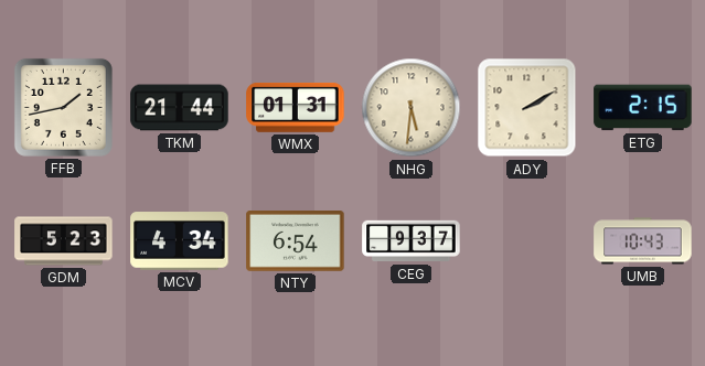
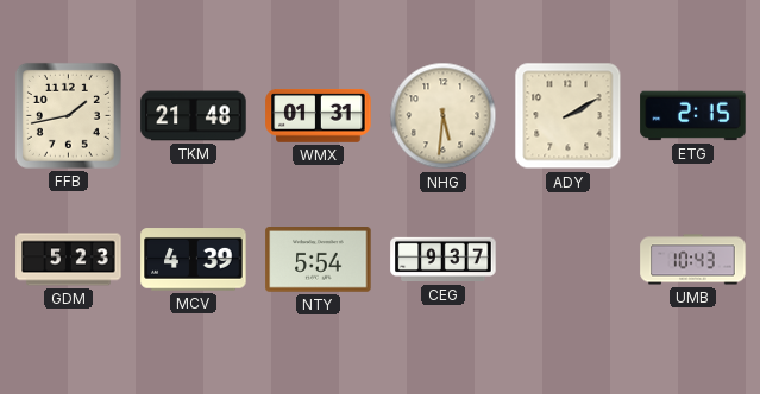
TKM: 21:44 -> 21:48 (194, 116)
MCV: 4:34 -> 4:39 (194, 260)
NTY: 6:54 -> 5:54 (319, 260)
